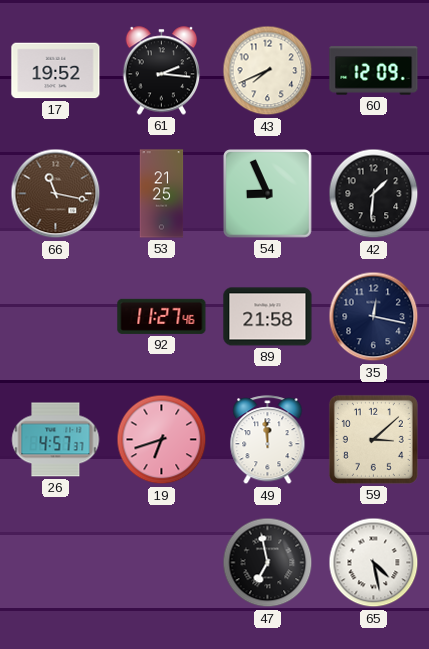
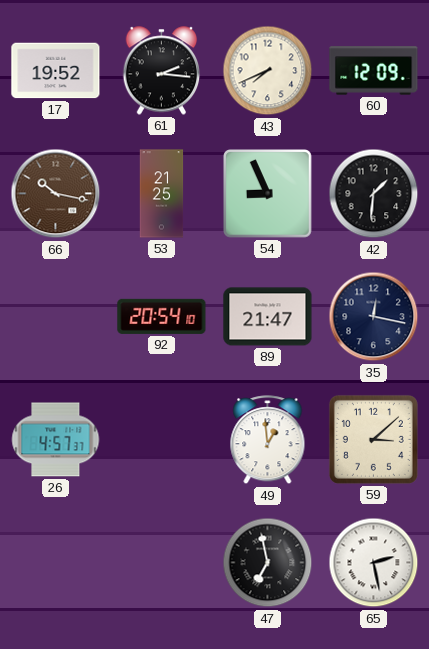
66: 11:17 -> 10:17 (56, 194)
92: 11:27 -> 20:54 (162, 316)
89: 21:58 -> 21:47 (268, 317)
19: 6:42 -> none (162, 440)
49: 11:59 -> 12:59 (268, 440)
65: 4:28 -> 2:28 (374, 563)
